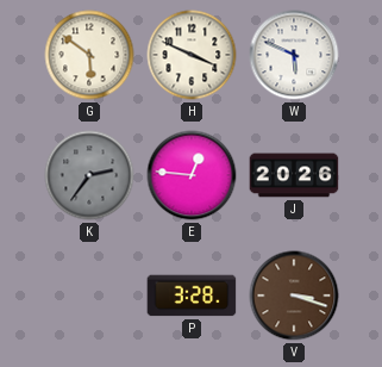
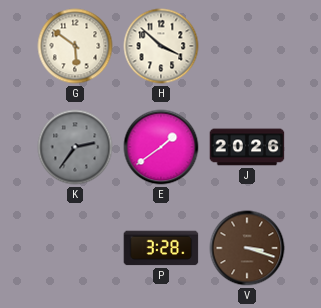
H: 3:49 -> 3:52 (161, 46)
W: 5:49 -> none (294, 55)
E: 12:46 -> 1:39 (161, 147)
